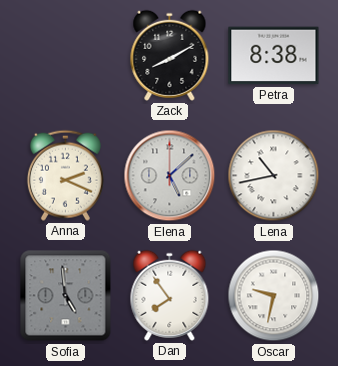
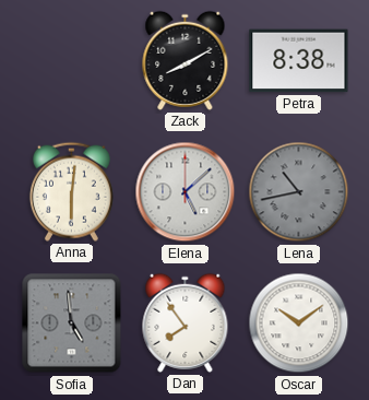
Anna: 2:19 -> 6:01 (71, 191)
Lena dial: white -> grey (299, 192)
Oscar: 9:32 -> 10:09 (299, 323)
